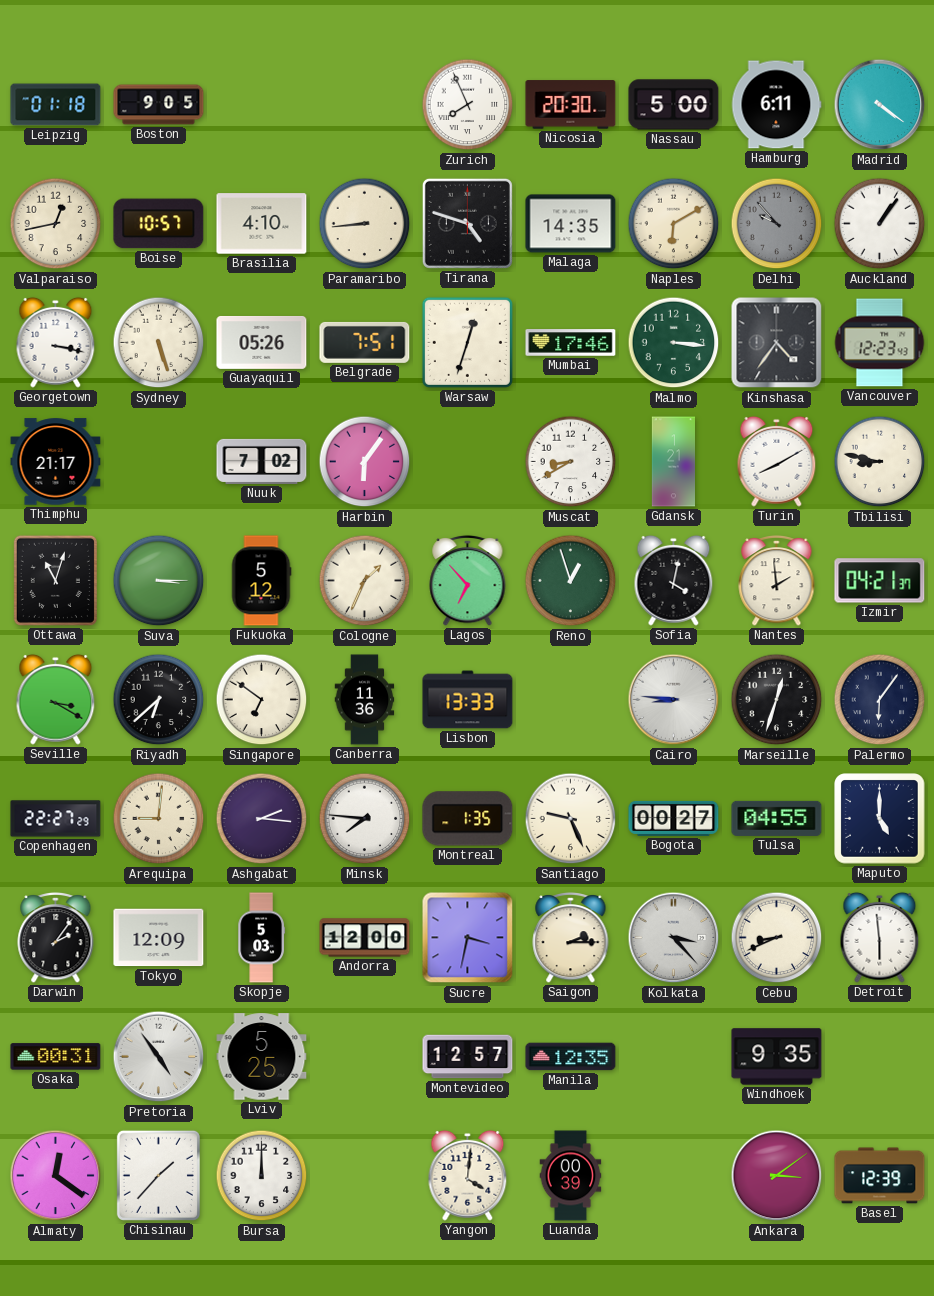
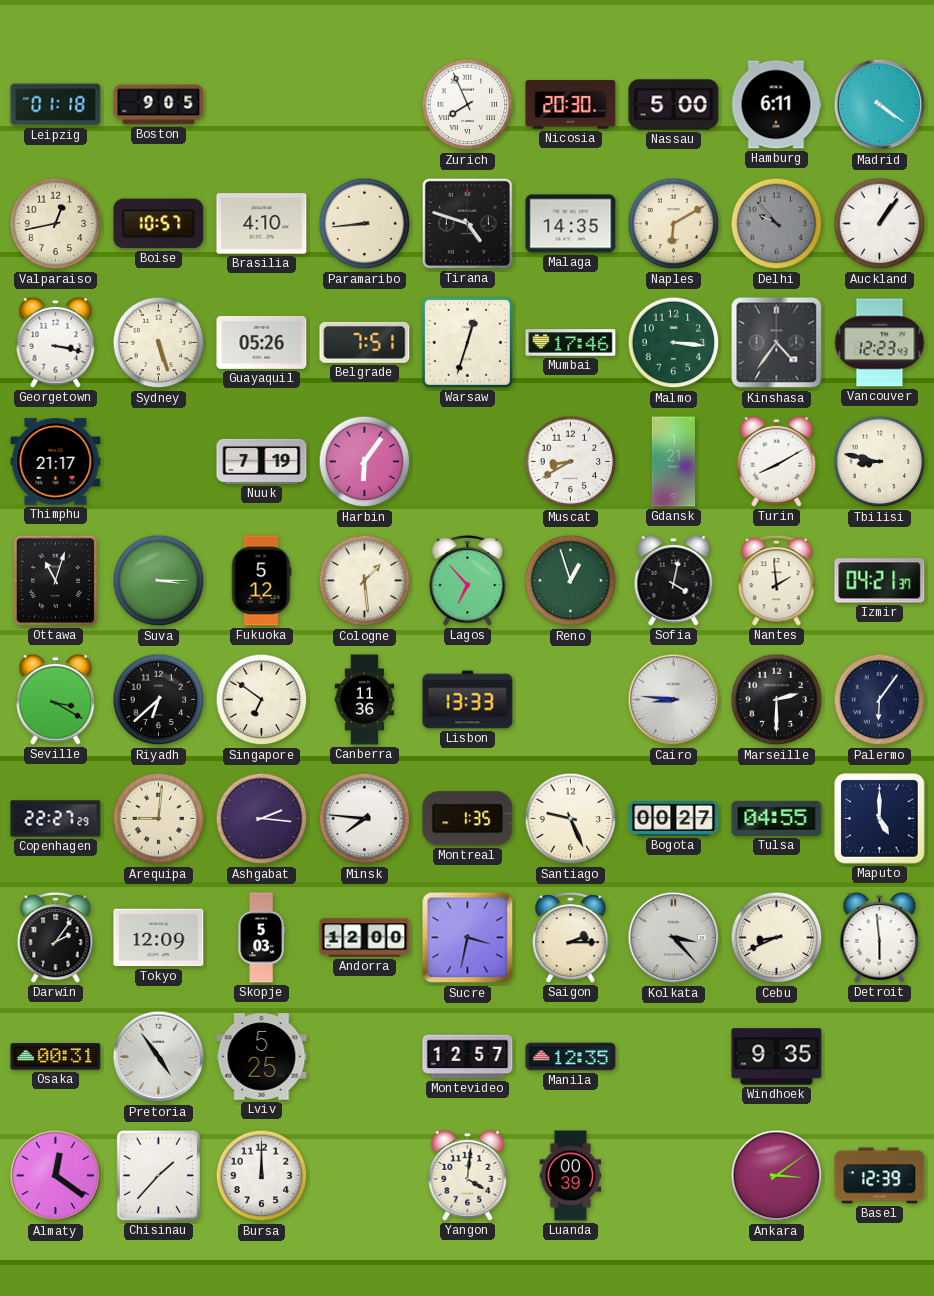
Nuuk: 7:02 -> 7:19 (262, 461)
Cologne: 1:34 -> 1:29 (365, 581)
Marseille: 12:33 -> 2:30 (777, 700)
